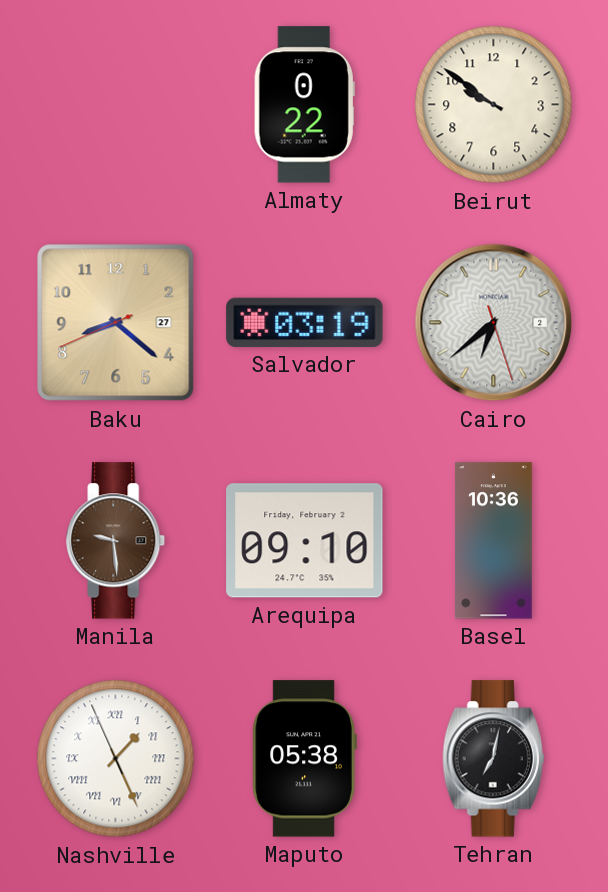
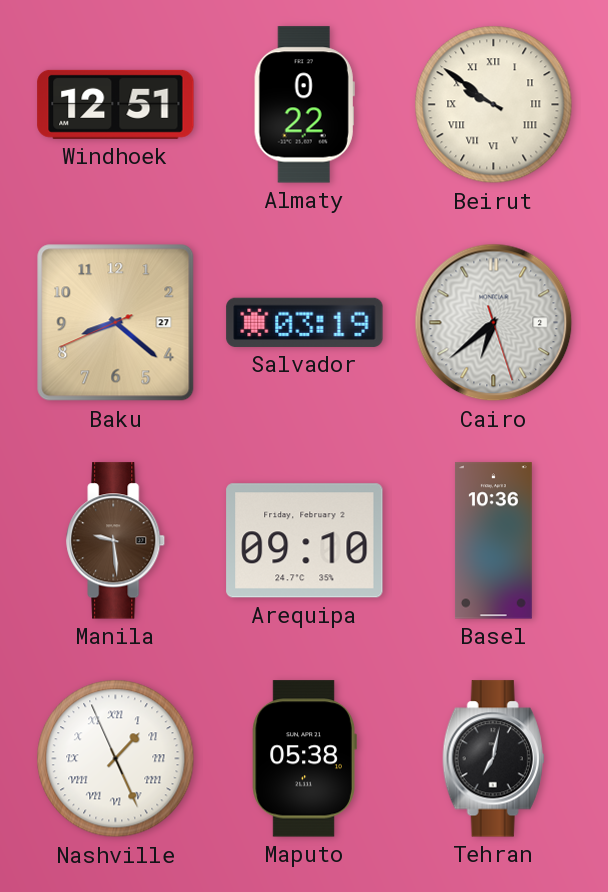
Windhoek: none -> 12:51 (116, 104)
Beirut numerals: Arabic -> Roman (494, 105)
